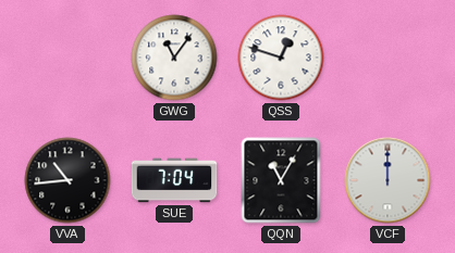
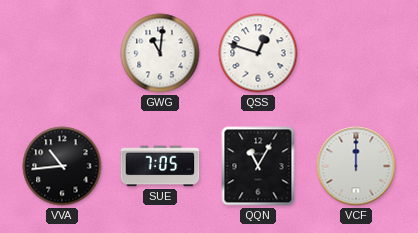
GWG: 11:06 -> 11:01 (160, 53)
SUE: 7:04 -> 7:05 (160, 166)
